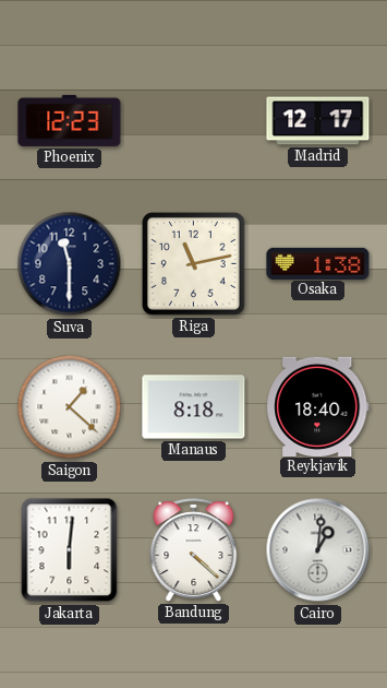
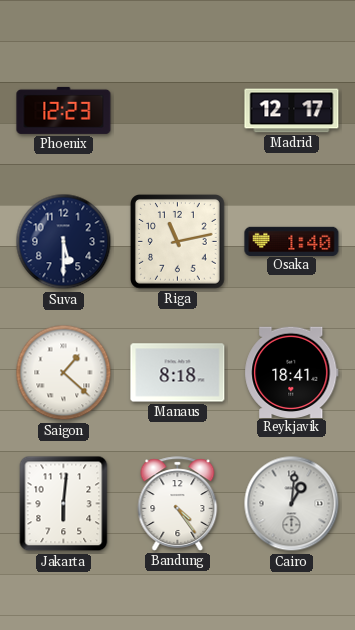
Suva: 11:30 -> 5:30 (64, 242)
Osaka: 1:38 -> 1:40 (292, 241)
Reykjavik: 18:40 -> 18:41 (292, 372)
Bandung: 4:22 -> 4:24 (178, 504)
